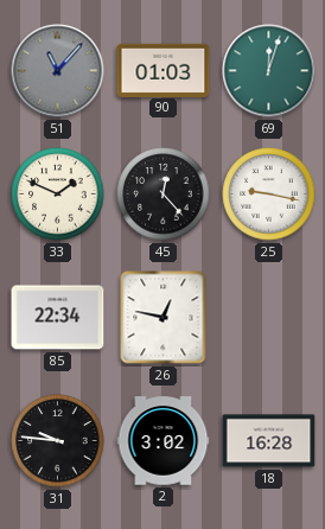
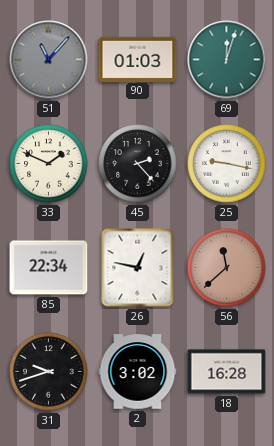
45: 12:23 -> 2:23 (138, 164)
56: none -> 11:38 (227, 268)
31: 9:46 -> 9:42 (49, 372)
